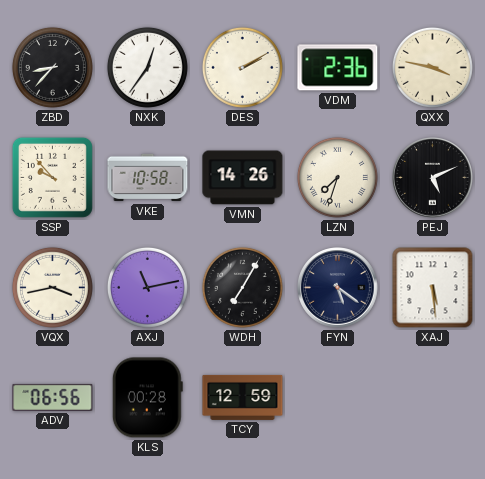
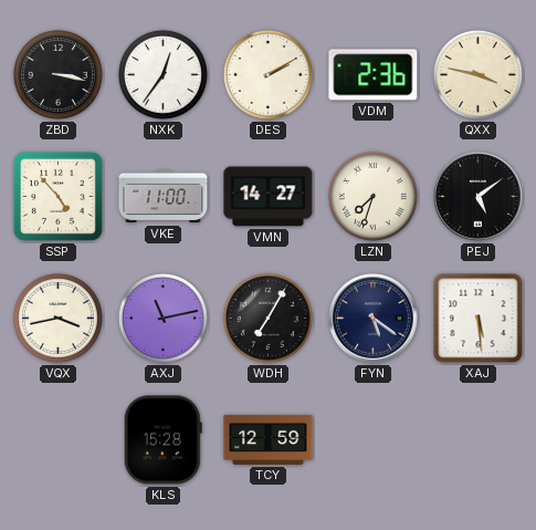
ZBD: 8:37 -> 3:17 (57, 74)
SSP: 9:53 -> 4:53 (57, 196)
VKE: 10:58 -> 11:00 (164, 197)
VMN: 14:26 -> 14:27 (269, 197)
PEJ: 5:11 -> 5:09 (479, 197)
ADV: 06:56 -> none (53, 397)
KLS: 00:28 -> 15:28 (162, 440)
